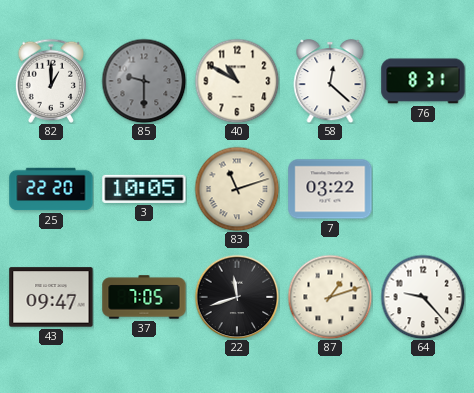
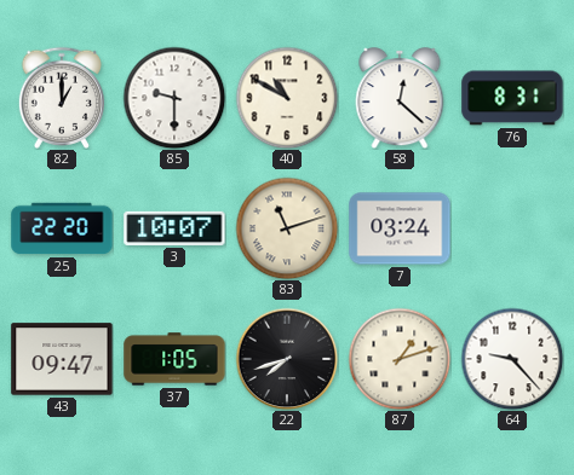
85 dial: grey -> white (174, 98)
3: 10:05 -> 10:07 (174, 228)
7: 03:22 -> 03:24 (400, 228)
37: 7:05 -> 1:05 (174, 359)
22: 11:42 -> 7:42 (287, 359)
